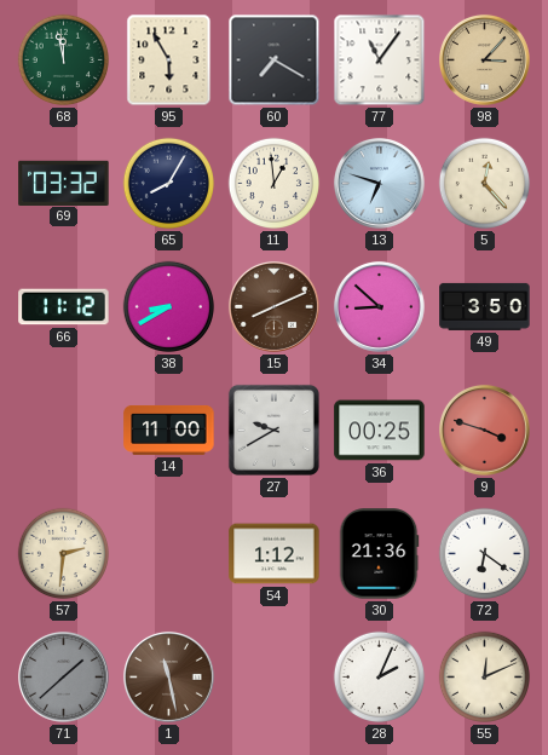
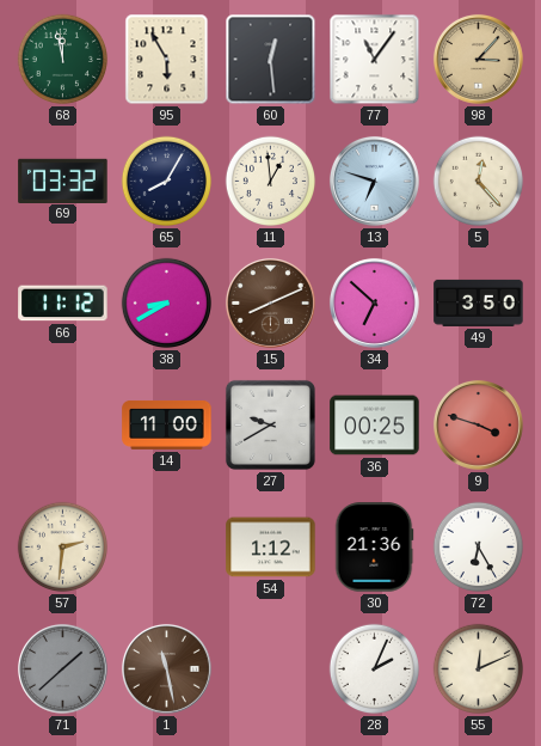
60: 7:20 -> 12:29 (271, 60)
34: 8:52 -> 6:52 (374, 302)
72: 6:21 -> 6:25 (479, 548)
